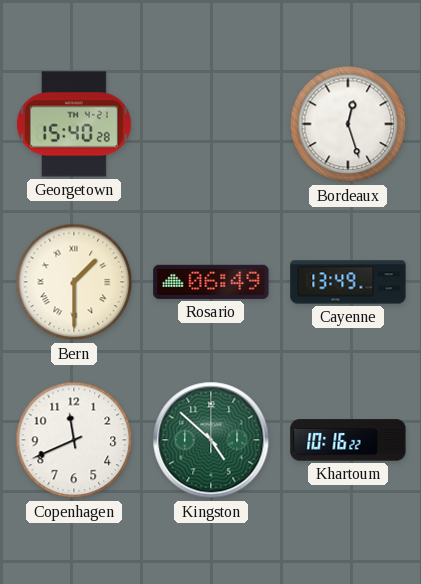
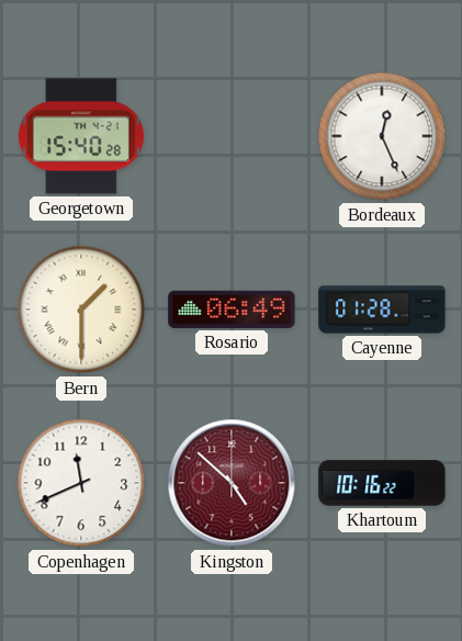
Bordeaux: 12:27 -> 12:26 (382, 136)
Cayenne: 13:49 -> 01:28 (382, 310)
Kingston dial: green -> burgundy (232, 483)
